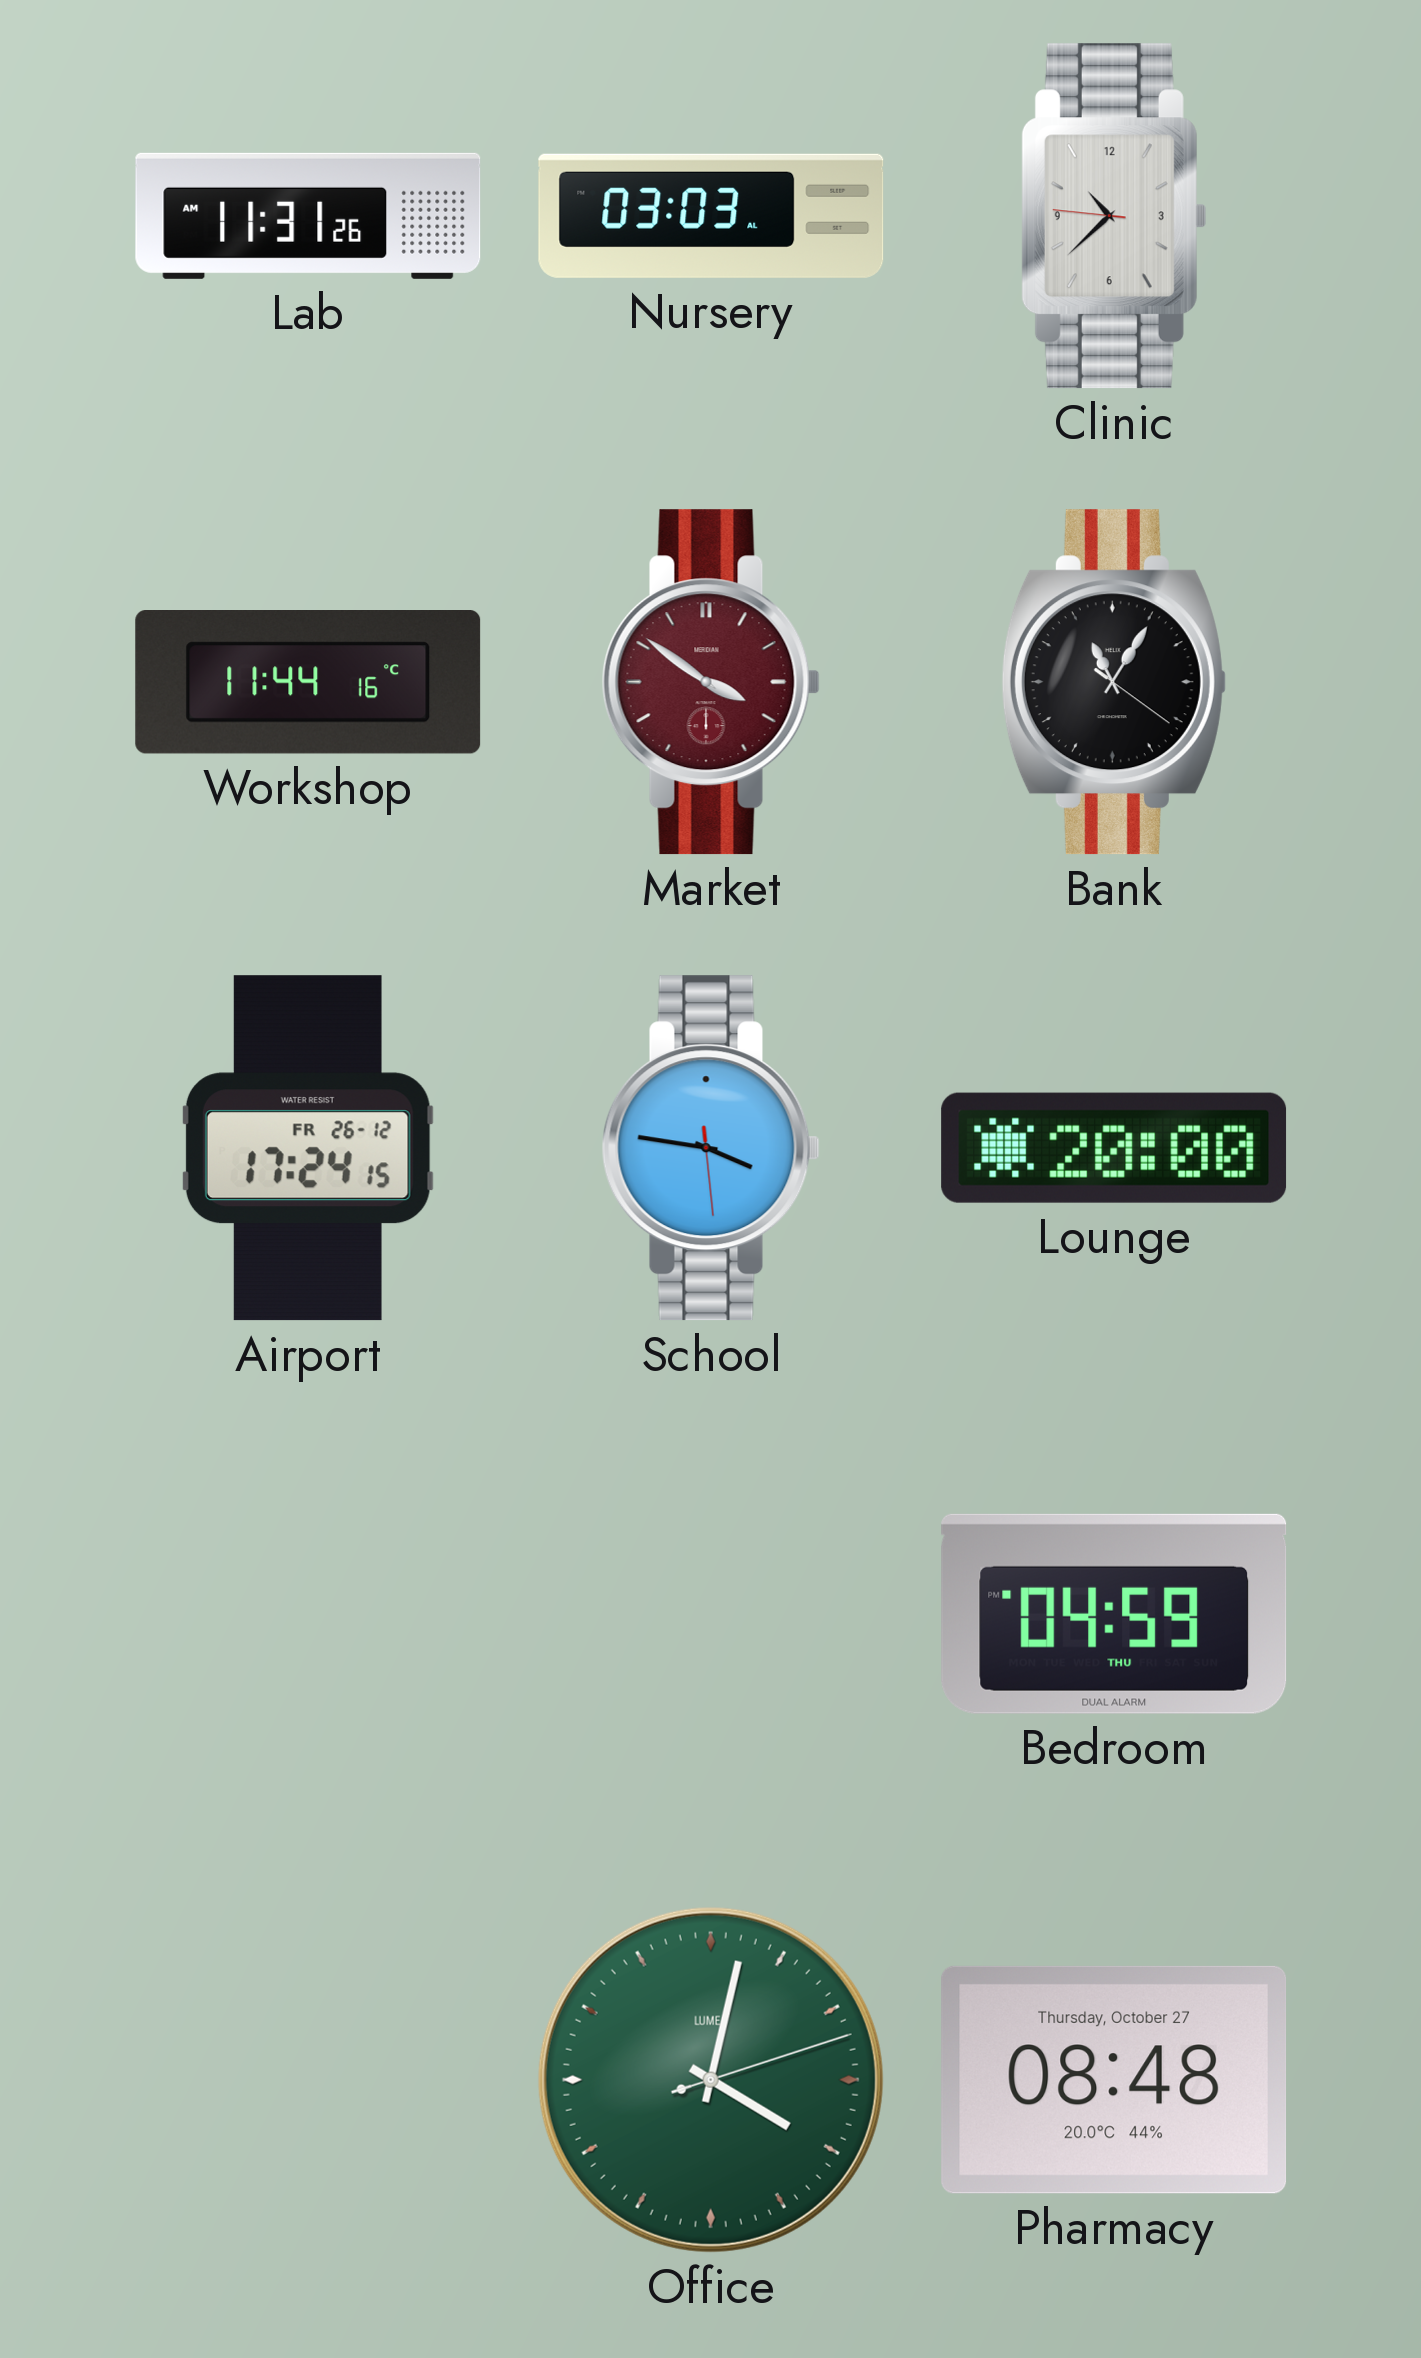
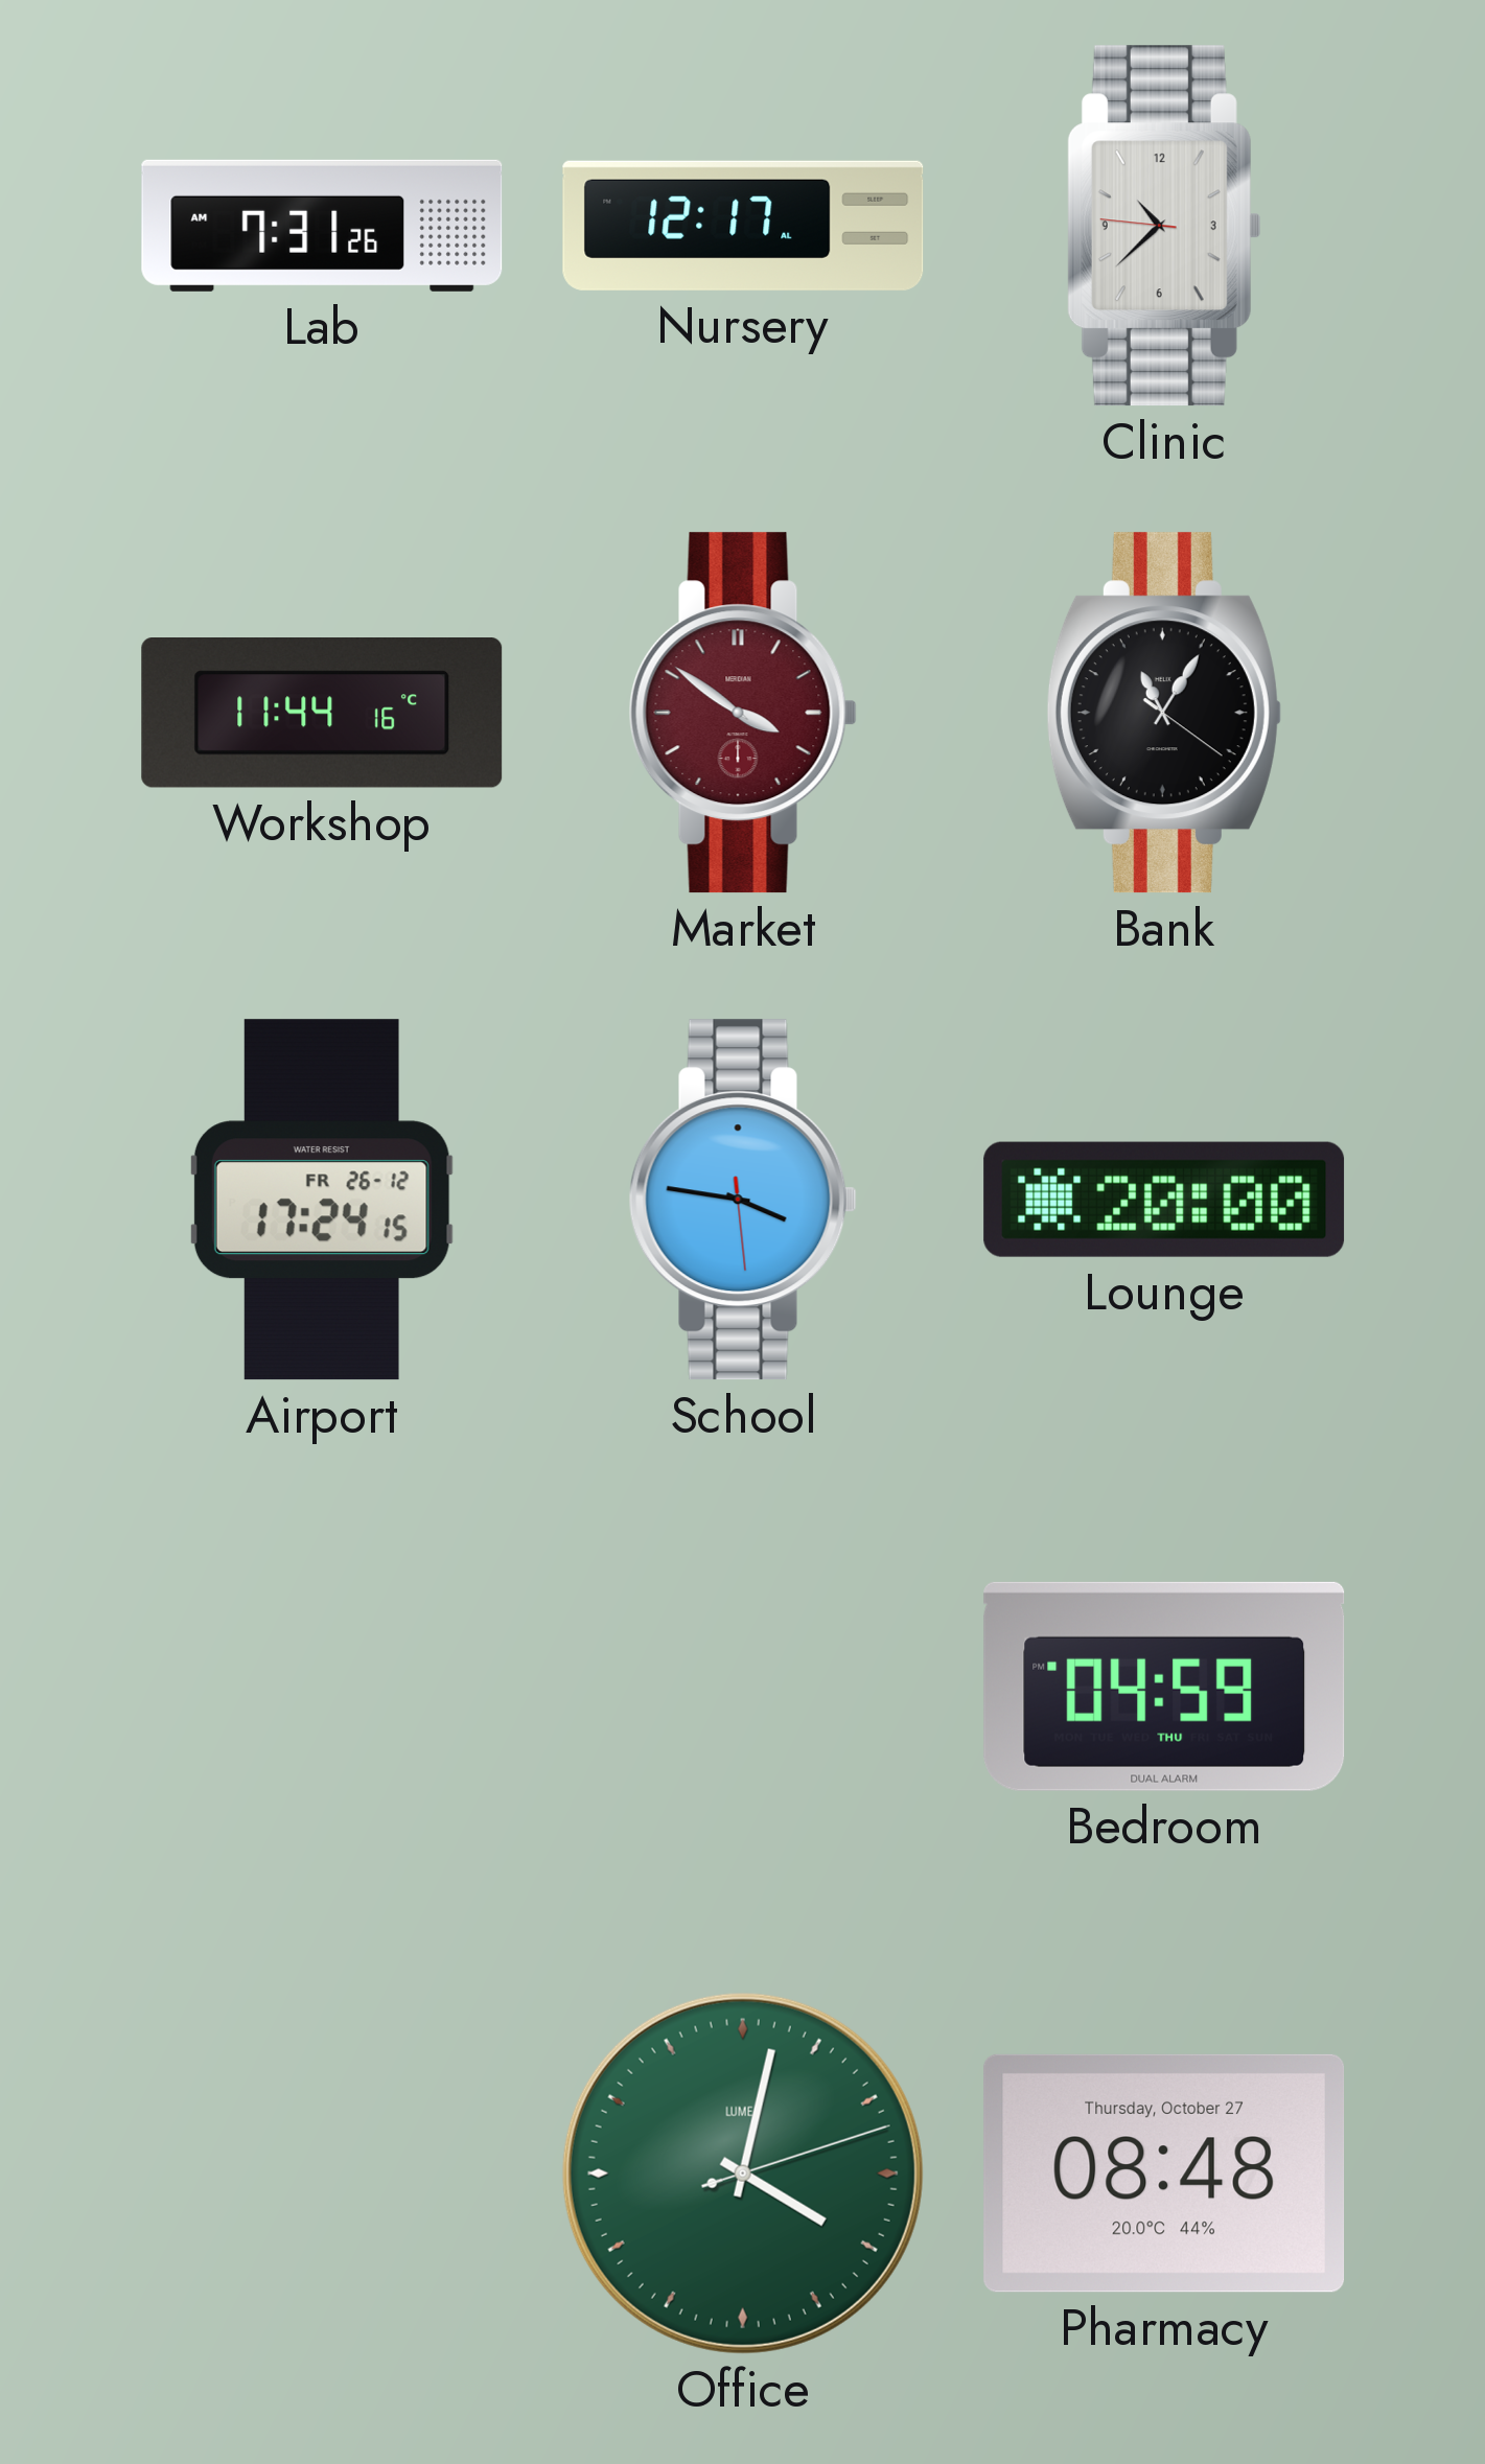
Lab: 11:31 -> 7:31 (322, 226)
Nursery: 03:03 -> 12:17 (743, 226)
